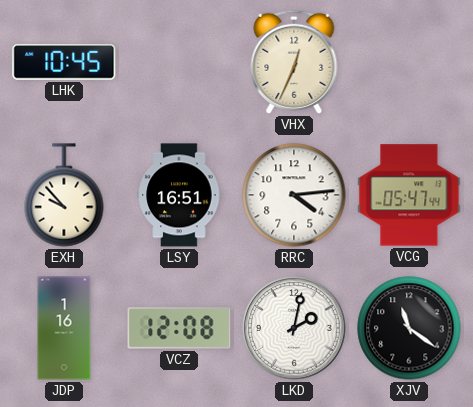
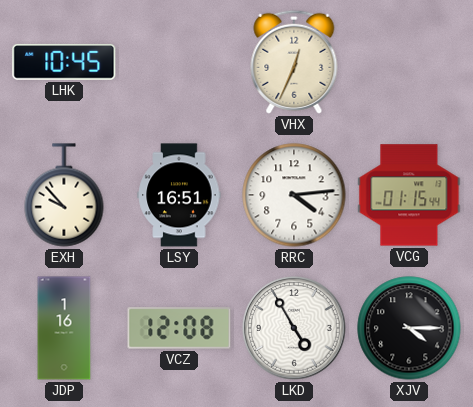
VCG: 05:47 -> 01:15 (409, 195)
LKD: 2:02 -> 4:55 (294, 328)
XJV: 11:21 -> 4:15 (409, 328)
